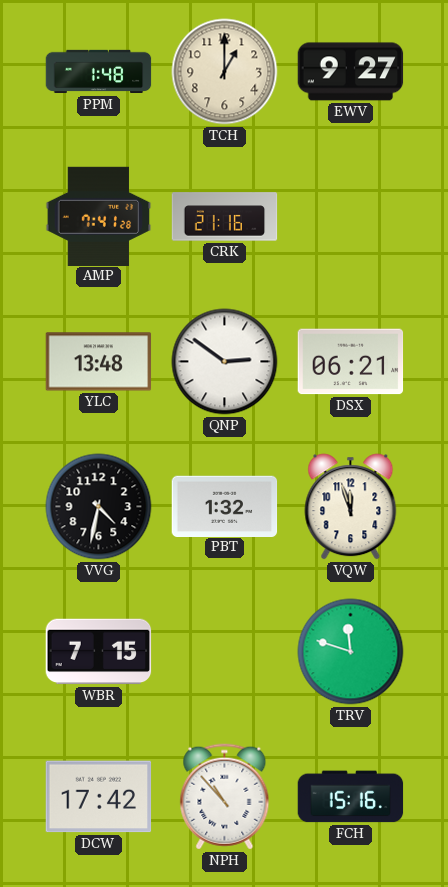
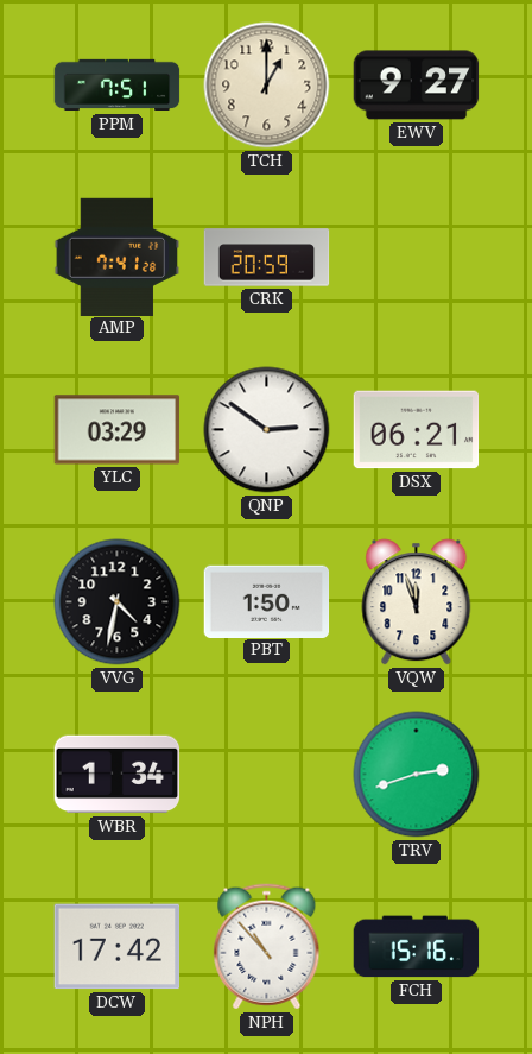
PPM: 1:48 -> 7:51 (118, 86)
CRK: 21:16 -> 20:59 (267, 258)
YLC: 13:48 -> 03:29 (118, 430)
PBT: 1:32 -> 1:50 (267, 601)
WBR: 7:15 -> 1:34 (118, 775)
TRV: 11:48 -> 2:42 (417, 775)
